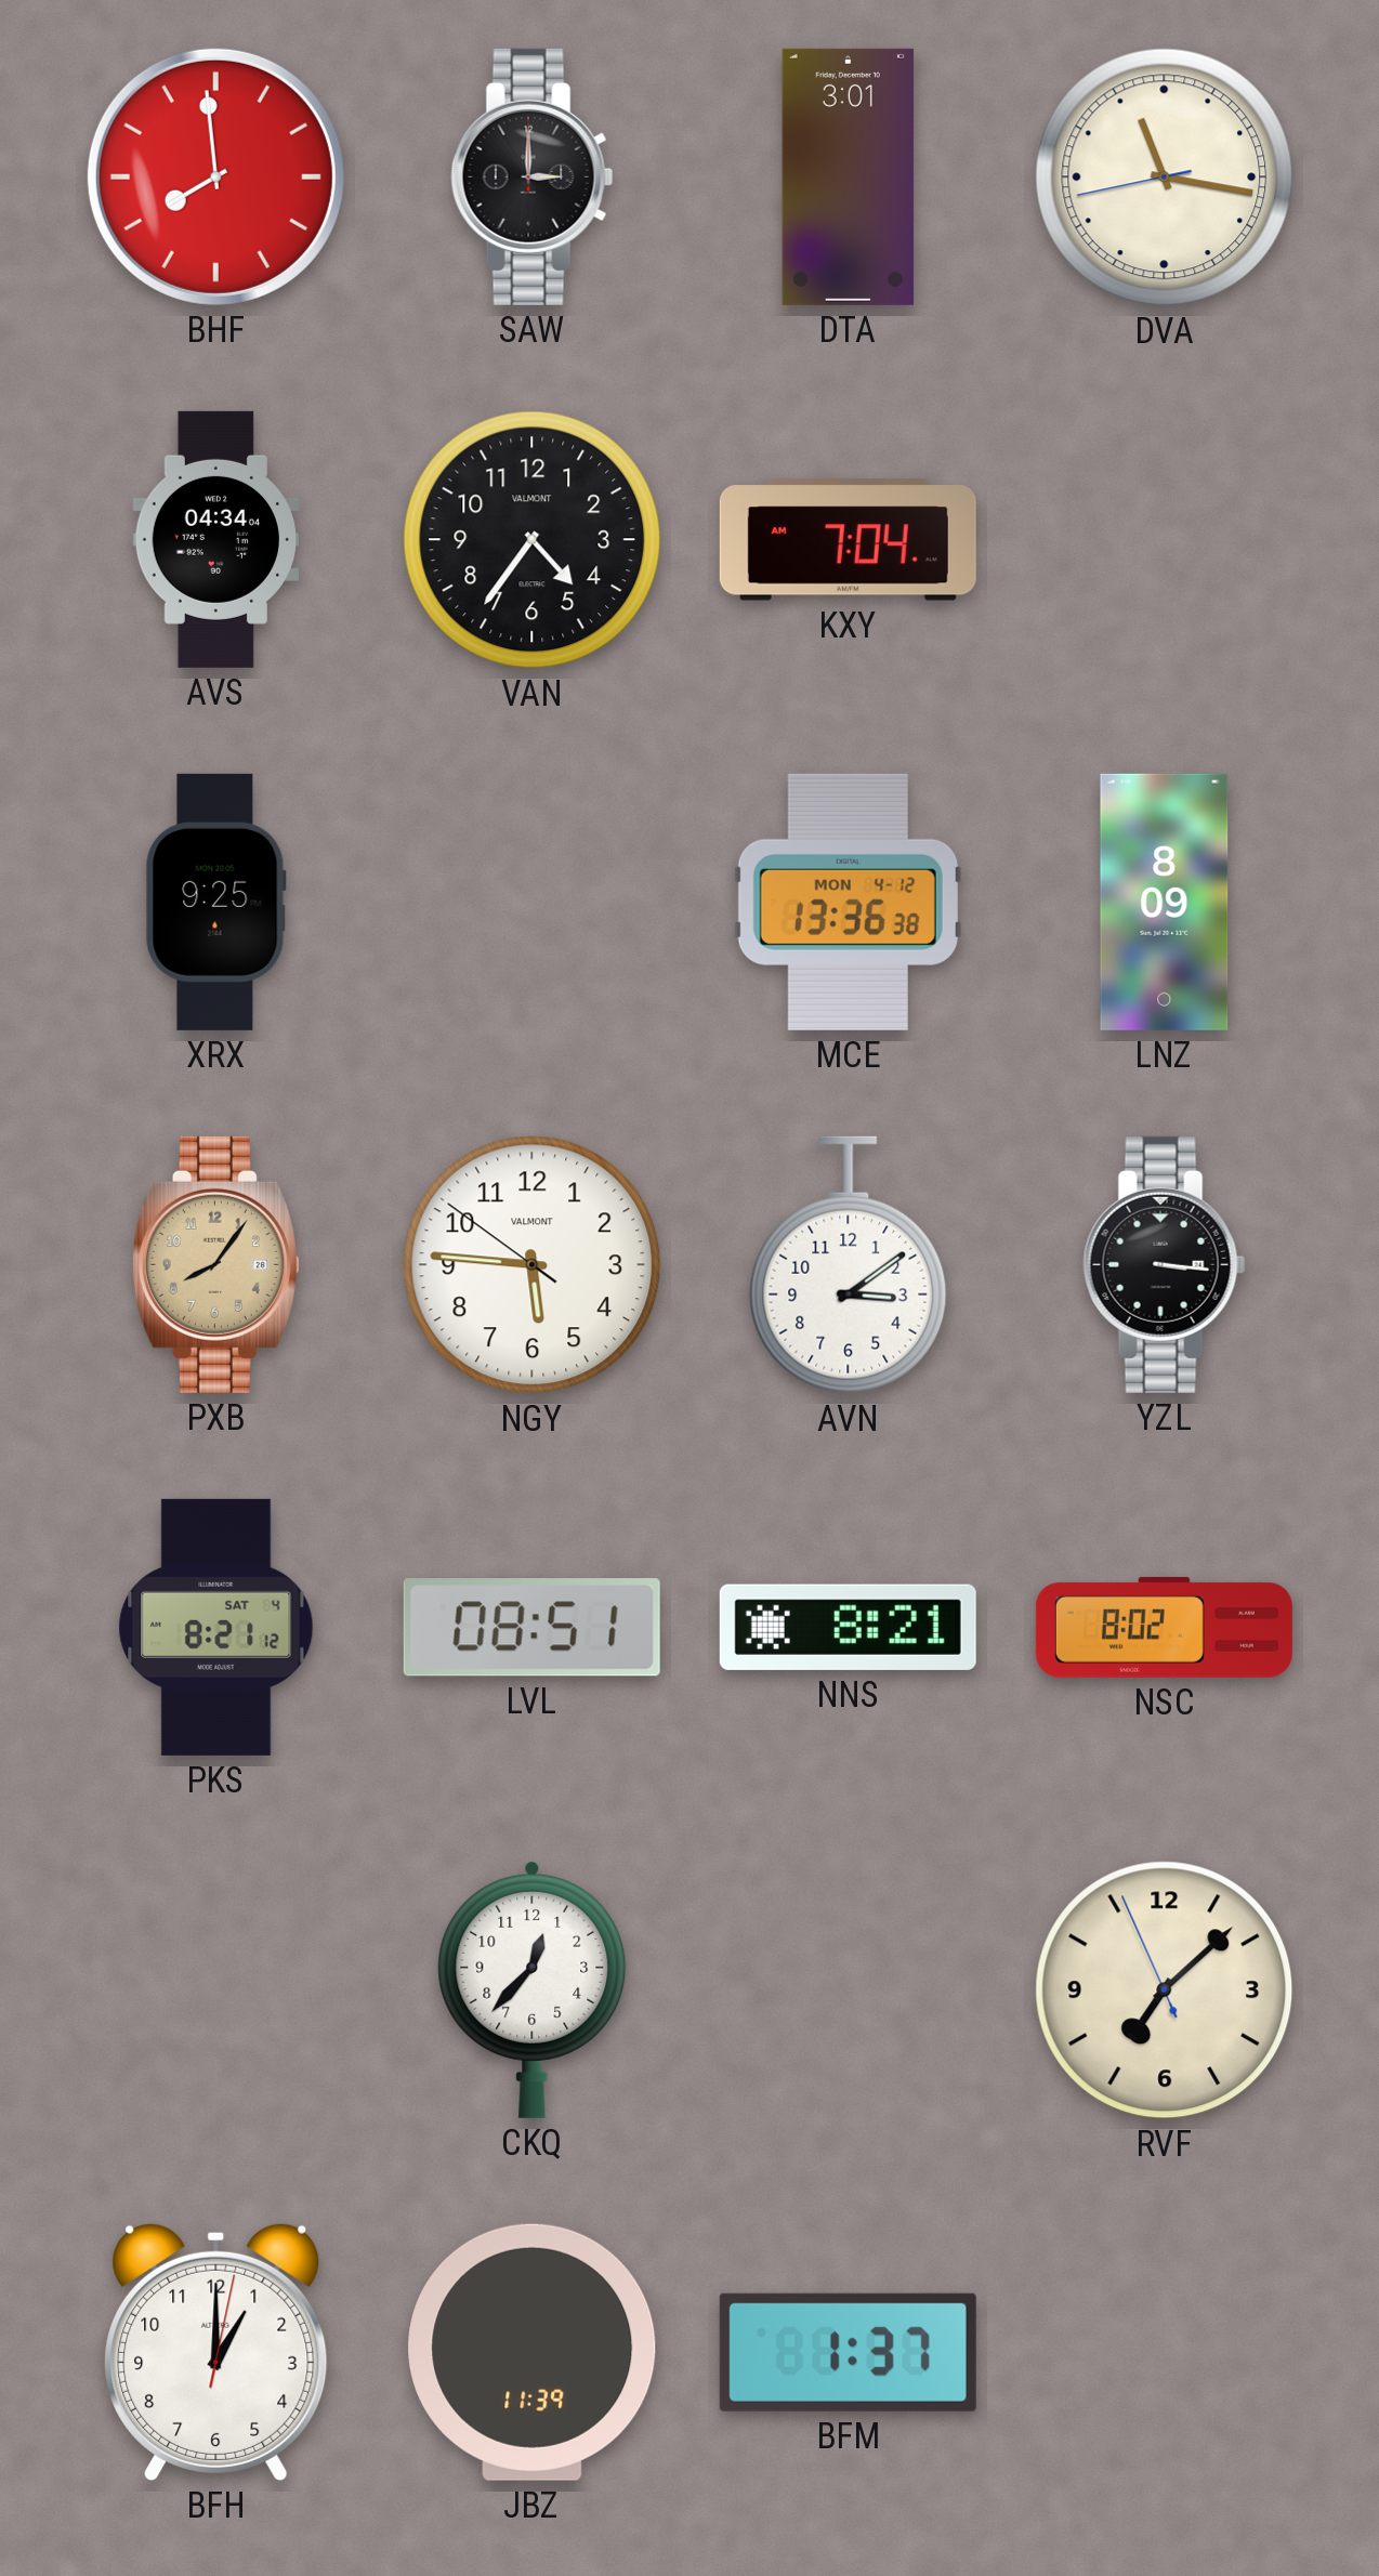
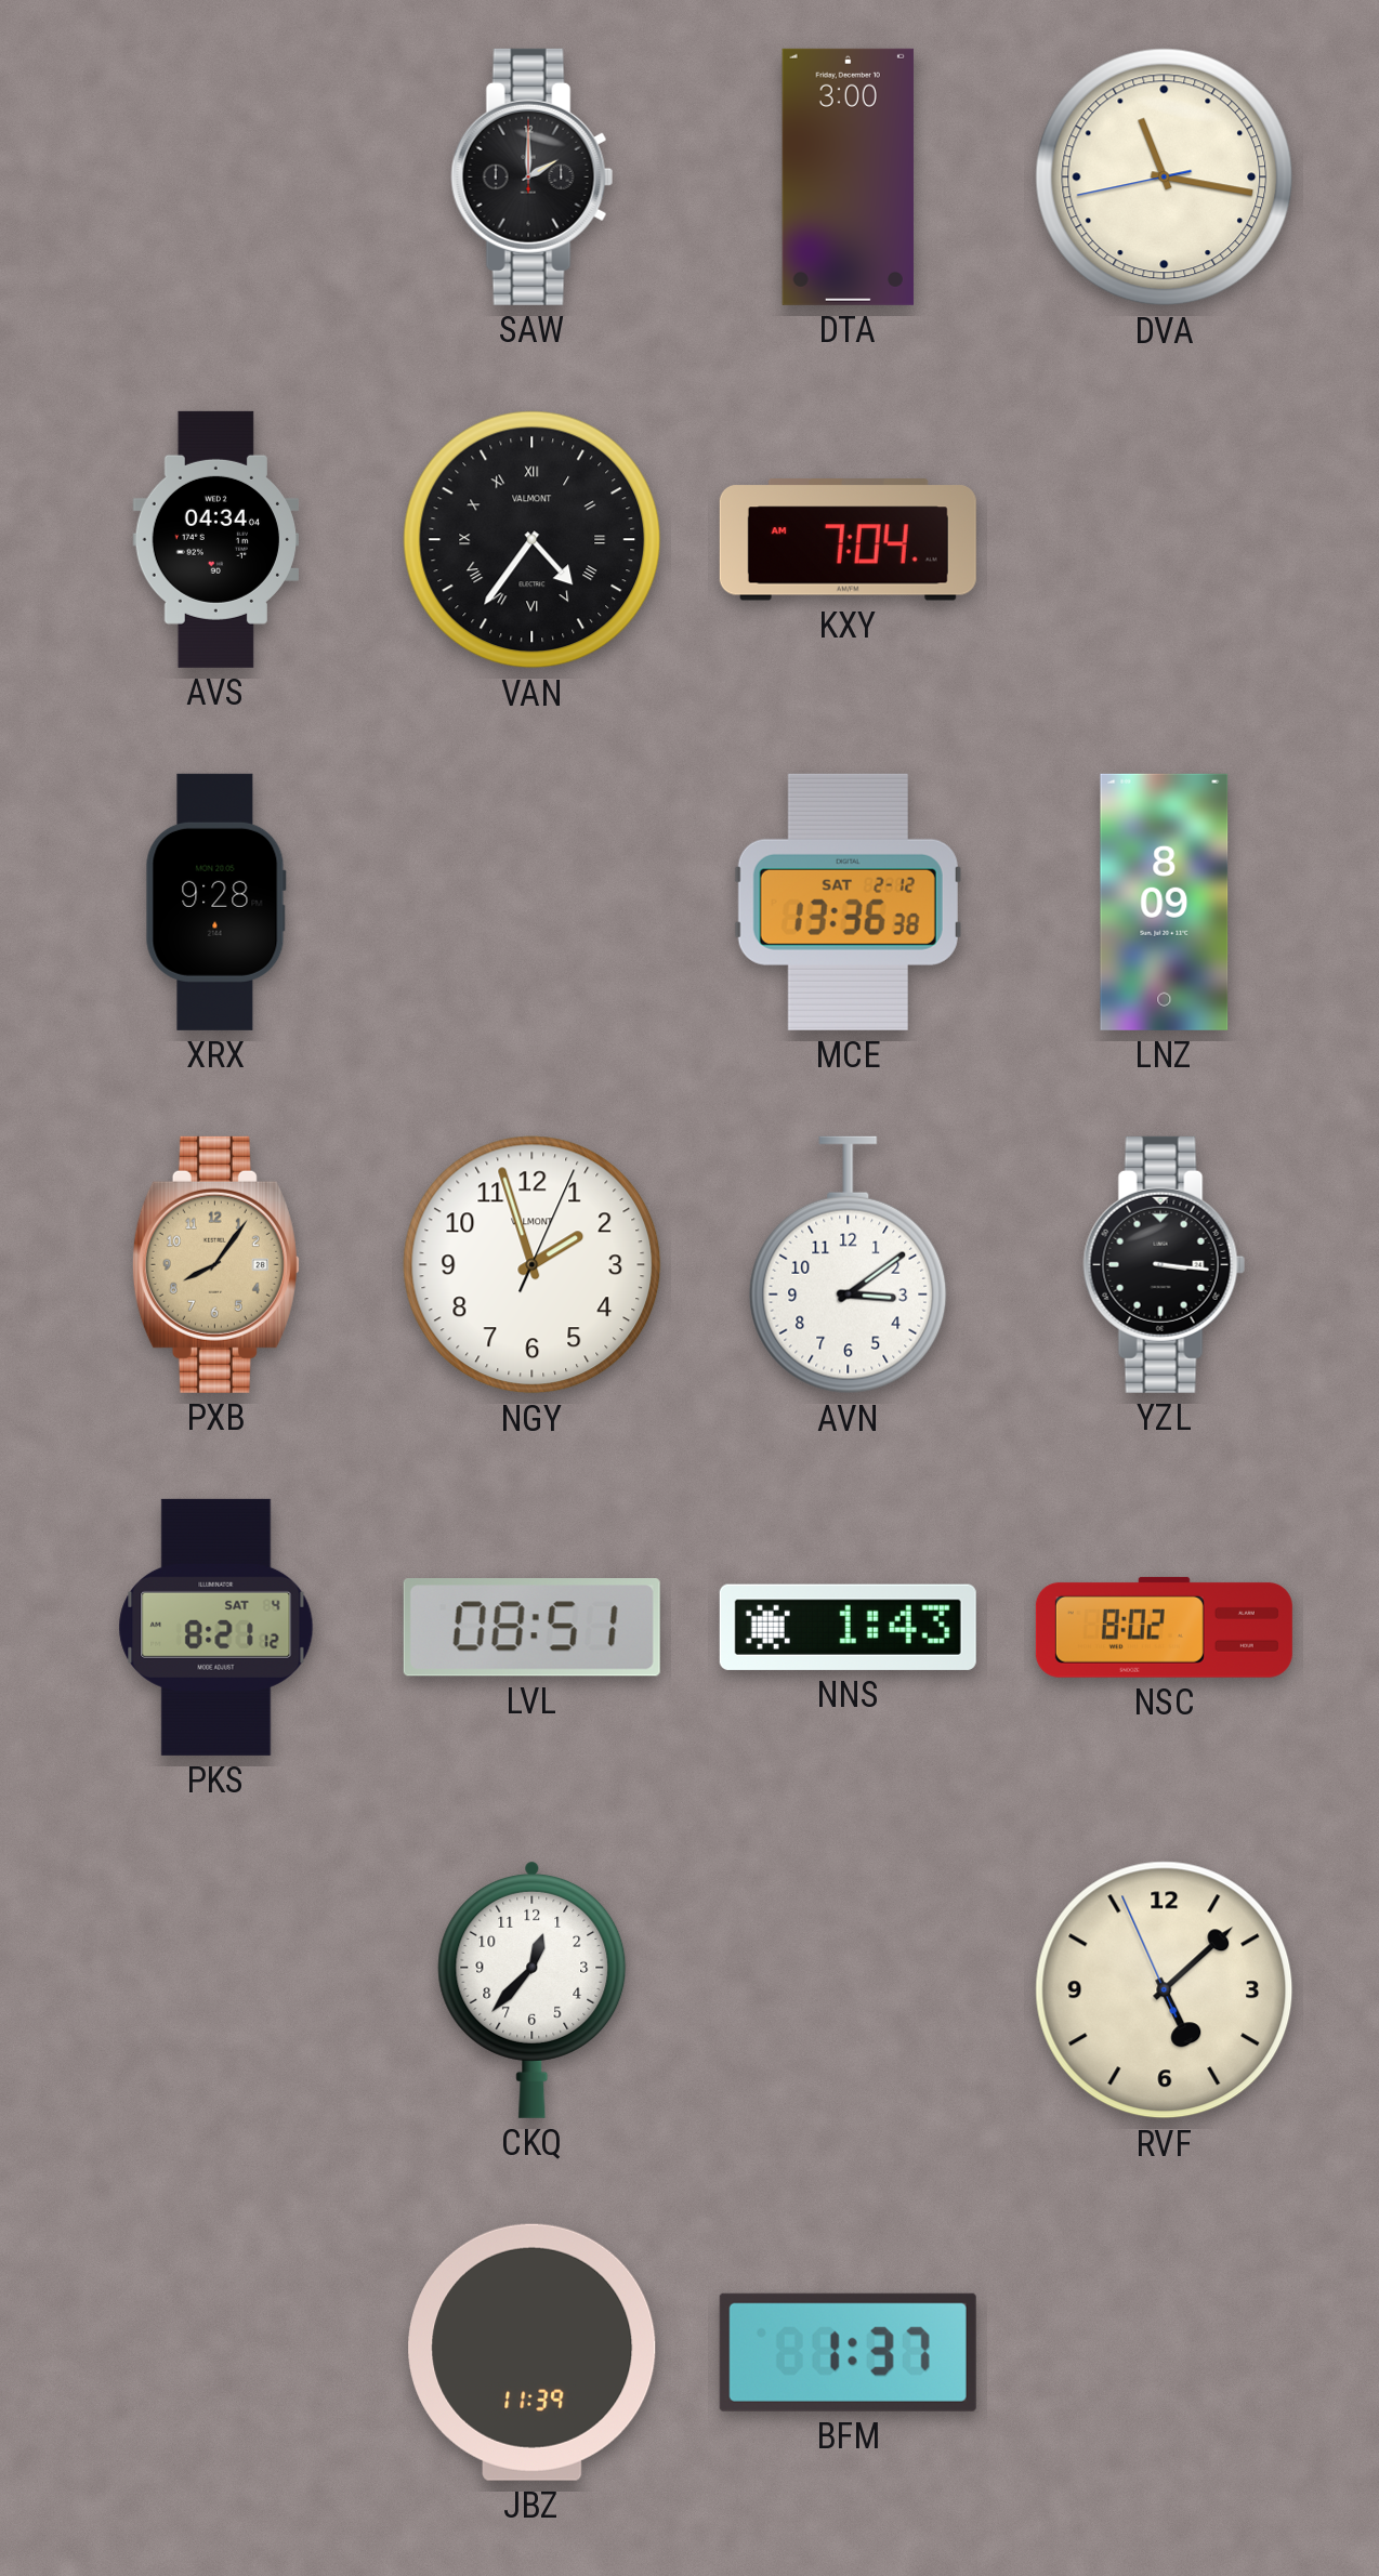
BHF: 7:59 -> none (215, 176)
SAW: 3:00 -> 2:00 (533, 176)
DTA: 3:01 -> 3:00 (848, 176)
VAN numerals: Arabic -> Roman (533, 540)
XRX: 9:25 -> 9:28 (215, 902)
MCE date: MON 4-12 -> SAT 2-12 (848, 902)
NGY: 5:45 -> 1:57 (533, 1265)
NNS: 8:21 -> 1:43 (848, 1627)
RVF: 7:07 -> 5:07 (1165, 1990)
BFH: 1:00 -> none (216, 2352)
